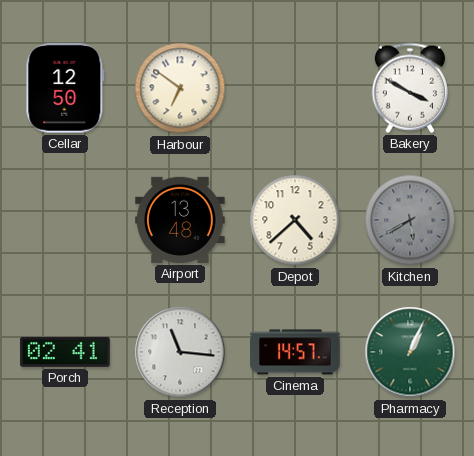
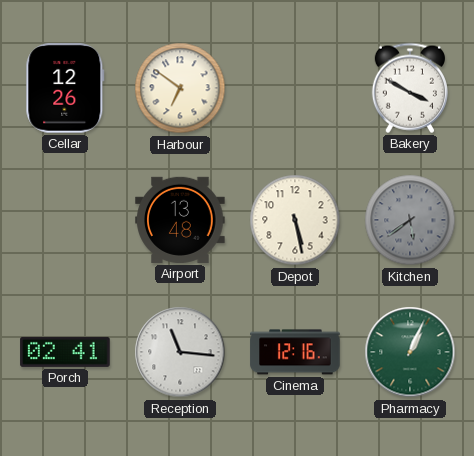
Cellar: 12:50 -> 12:26 (65, 88)
Depot: 4:38 -> 5:28 (295, 220)
Kitchen: 5:40 -> 5:39 (410, 220)
Cinema: 14:57 -> 12:16 (295, 352)
